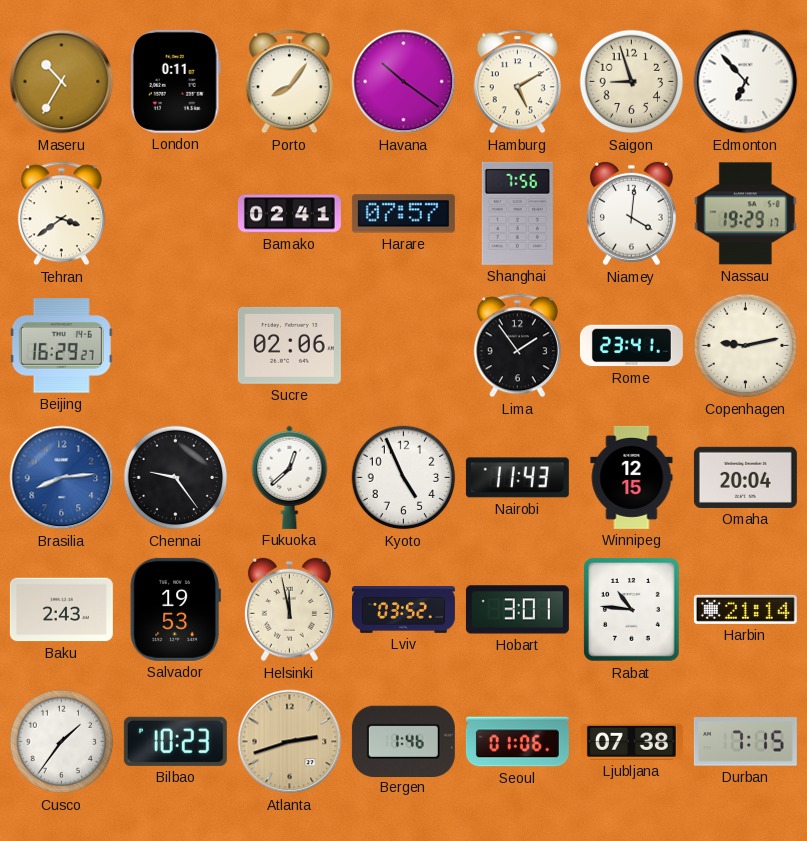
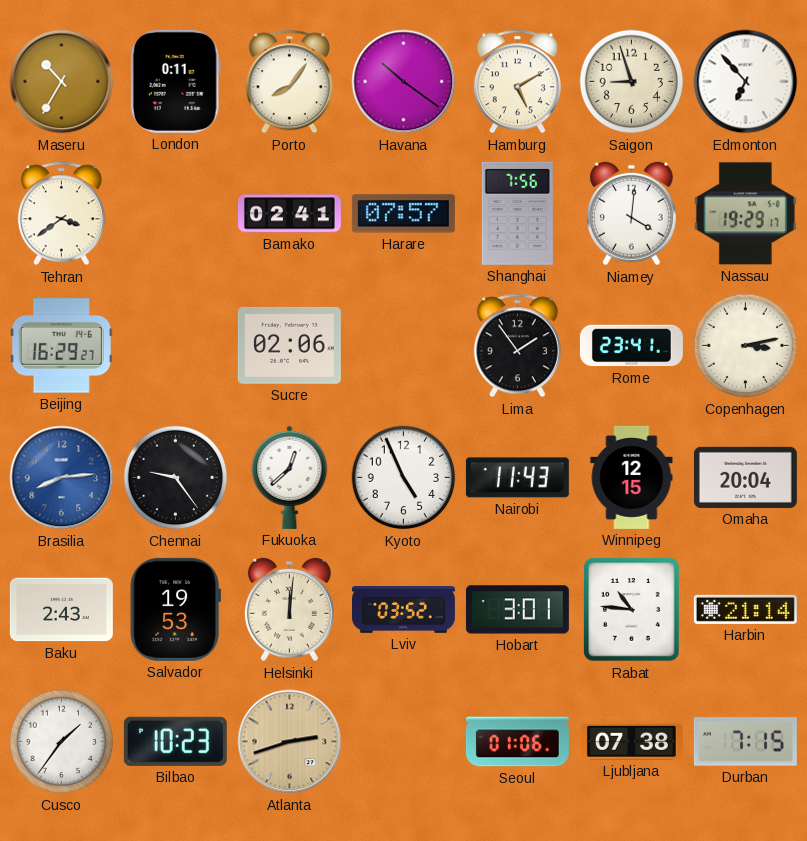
Copenhagen: 9:13 -> 3:13 (746, 346)
Helsinki: 11:58 -> 12:01 (289, 610)
Bergen: 1:46 -> none (403, 741)
